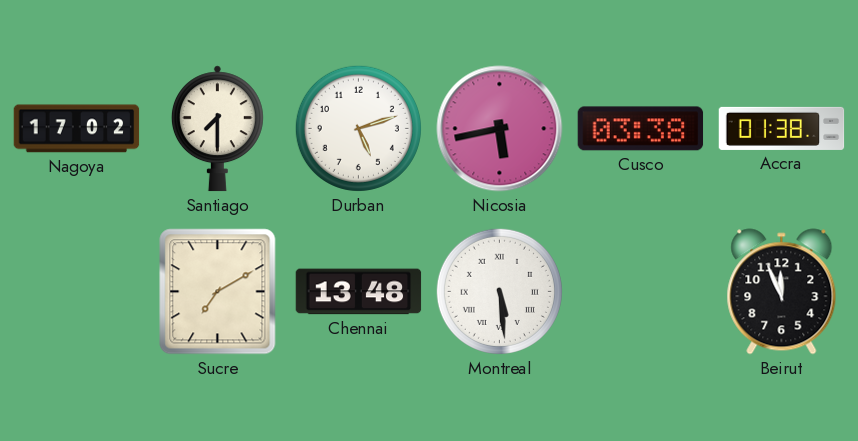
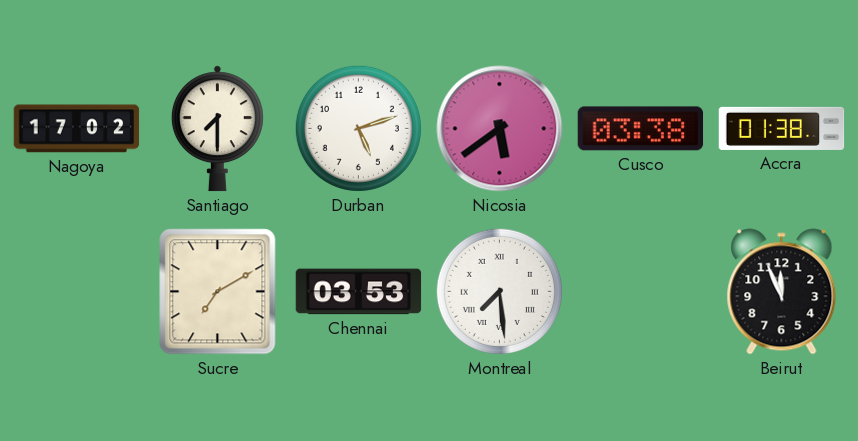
Nicosia: 5:43 -> 5:39 (500, 129)
Chennai: 13:48 -> 03:53 (359, 292)
Montreal: 5:29 -> 7:29 (499, 291)
